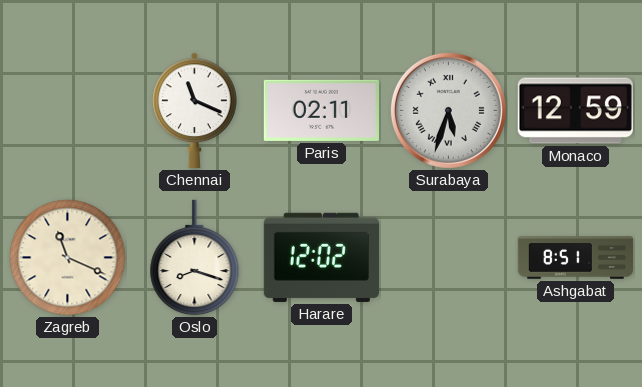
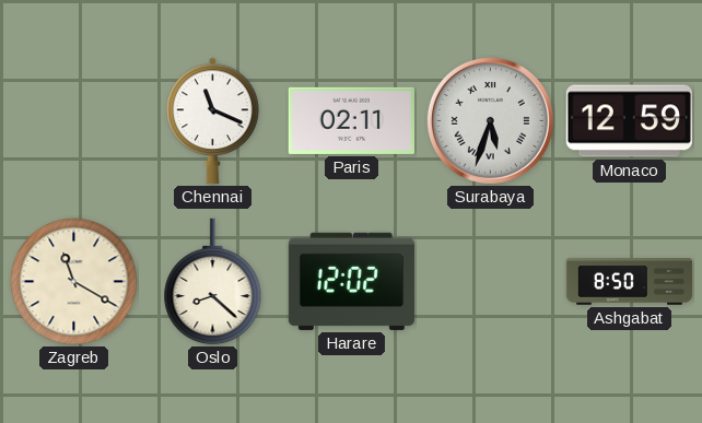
Zagreb: 11:19 -> 11:20 (74, 282)
Oslo: 8:18 -> 8:22 (213, 282)
Ashgabat: 8:51 -> 8:50 (629, 282)
